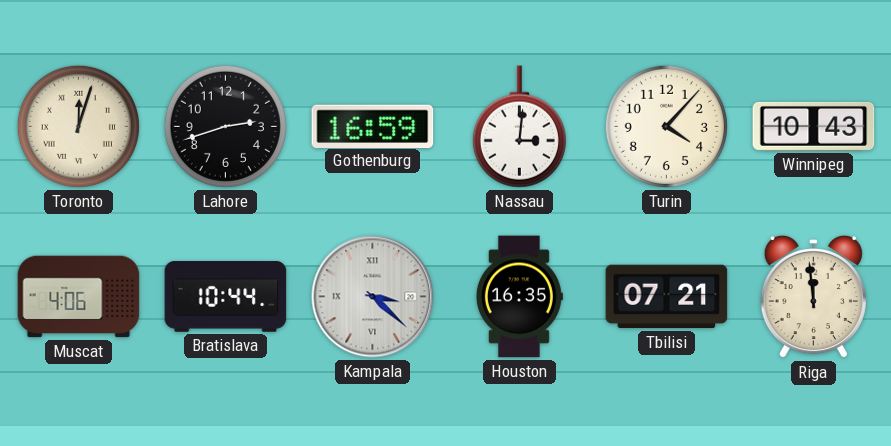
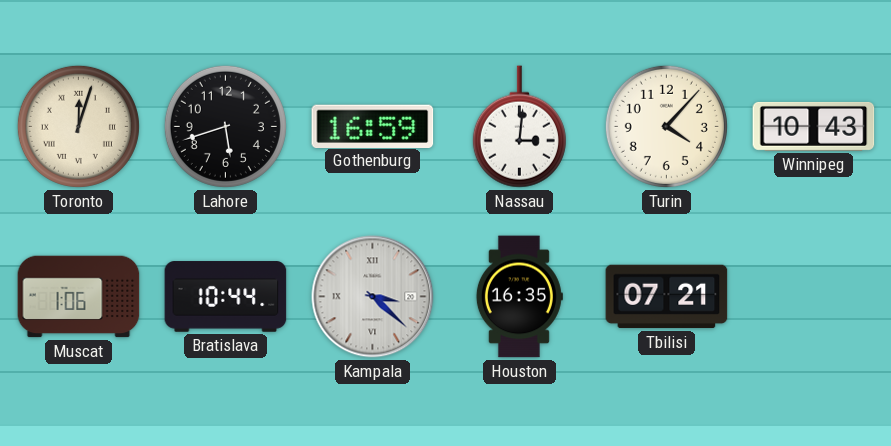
Lahore: 2:42 -> 5:42 (225, 126)
Muscat: 4:06 -> 1:06 (79, 297)
Riga: 11:59 -> none (813, 297)
